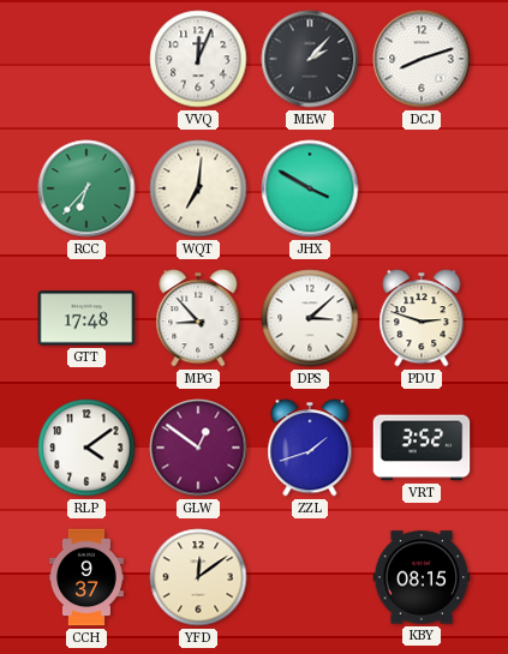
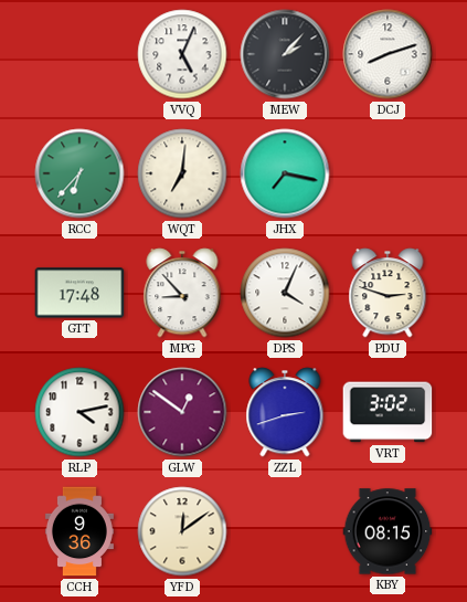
VVQ: 12:04 -> 5:04 (182, 54)
JHX: 3:50 -> 7:17 (285, 173)
DPS: 3:08 -> 4:04 (285, 293)
RLP: 4:09 -> 4:13 (79, 412)
ZZL: 1:42 -> 2:42 (285, 412)
VRT: 3:52 -> 3:02 (388, 412)
CCH: 9:37 -> 9:36 (79, 531)
